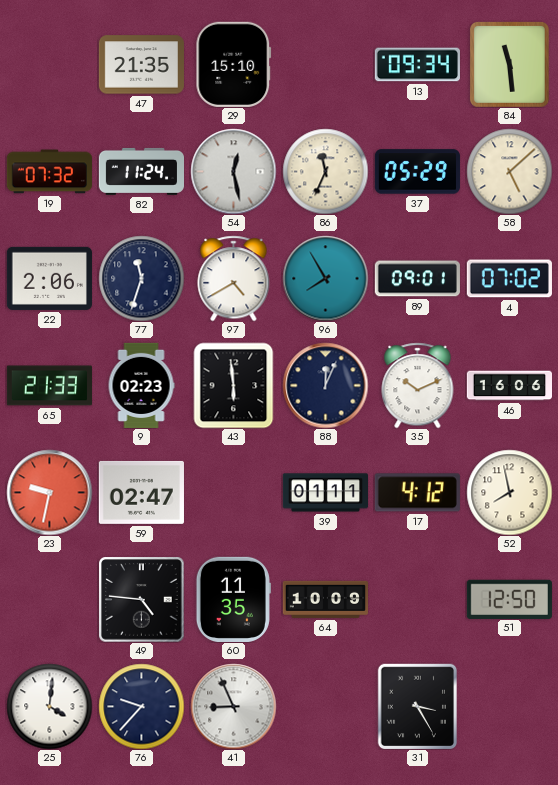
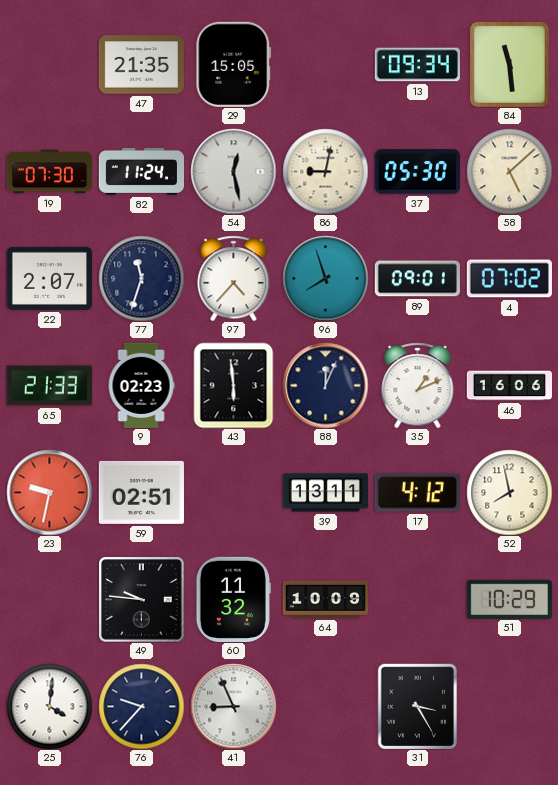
29: 15:10 -> 15:05 (234, 64)
19: 07:32 -> 07:30 (49, 172)
86: 11:34 -> 9:02 (325, 171)
37: 05:29 -> 05:30 (417, 172)
22: 2:06 -> 2:07 (49, 278)
97: 4:40 -> 4:37 (234, 278)
96: 7:55 -> 7:57 (325, 278)
35: 10:11 -> 1:11 (418, 385)
59: 02:47 -> 02:51 (141, 492)
39: 01:11 -> 13:11 (325, 493)
49: 4:46 -> 9:46 (141, 599)
60: 11:35 -> 11:32 (233, 599)
51: 12:50 -> 10:29 (509, 599)
